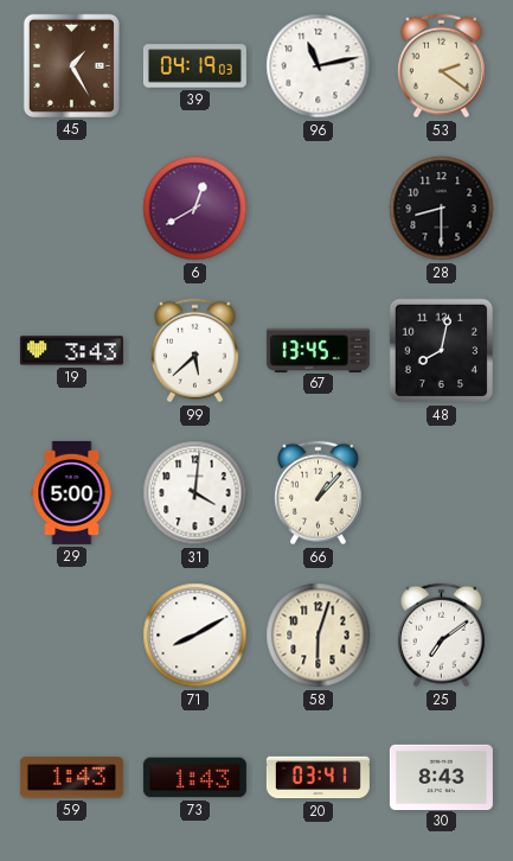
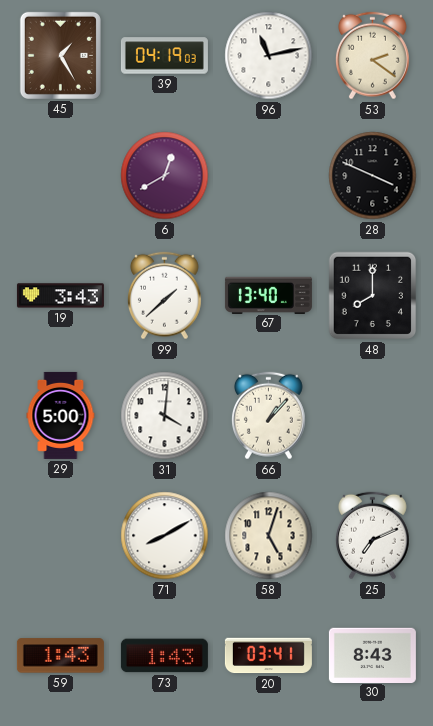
28: 8:30 -> 3:49 (373, 176)
99: 5:38 -> 1:38 (164, 296)
67: 13:45 -> 13:40 (268, 295)
48: 8:02 -> 8:00 (373, 296)
58: 6:03 -> 5:03 (269, 536)
25: 7:09 -> 7:11 (372, 536)
